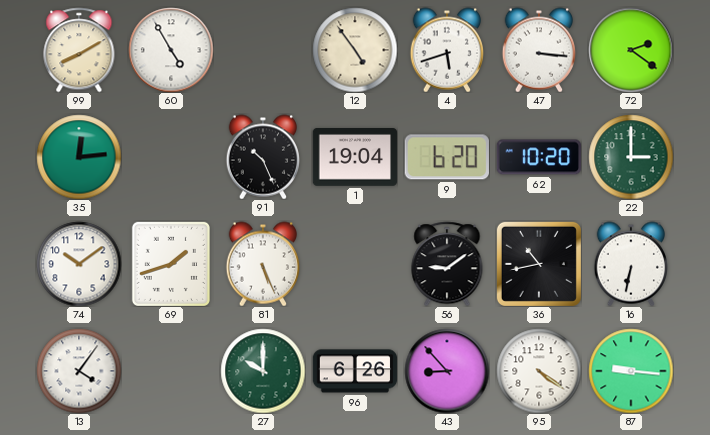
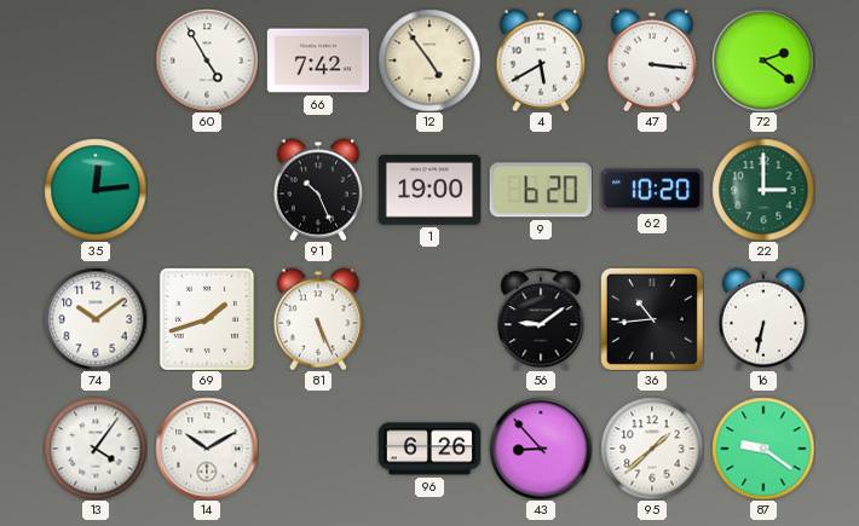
99: 8:10 -> none (79, 50)
66: none -> 7:42 (318, 60)
4: 5:42 -> 5:40 (540, 60)
1: 19:04 -> 19:00 (429, 191)
36: 10:43 -> 10:44 (652, 319)
14: none -> 10:10 (207, 449)
27: 10:00 -> none (263, 371)
95: 4:21 -> 1:38 (652, 449)
87: 9:16 -> 9:21 (763, 449)
